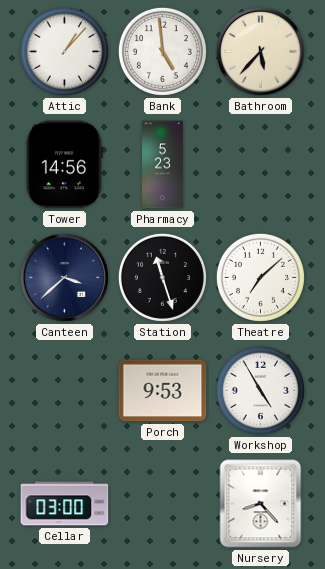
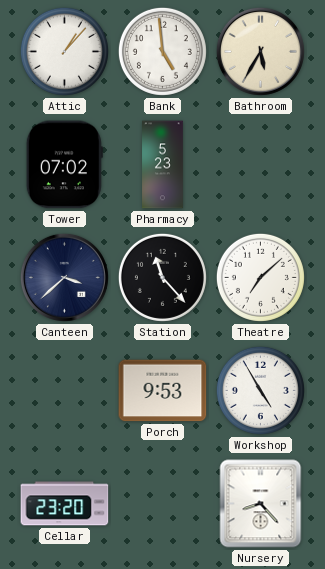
Bathroom: 5:37 -> 5:35 (260, 51)
Tower: 14:56 -> 07:02 (64, 165)
Station: 11:27 -> 11:23 (162, 277)
Cellar: 03:00 -> 23:20 (65, 504)
